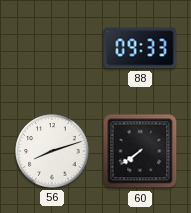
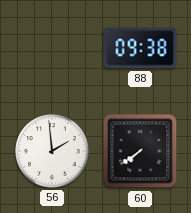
88: 09:33 -> 09:38 (140, 48)
56: 8:12 -> 1:59 (52, 151)
